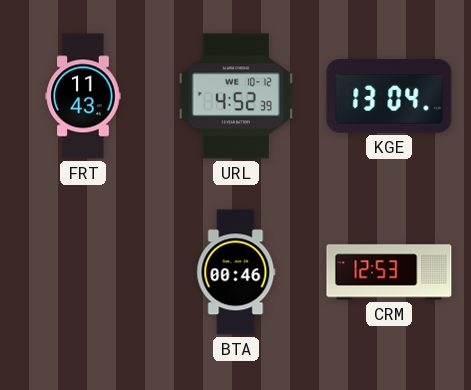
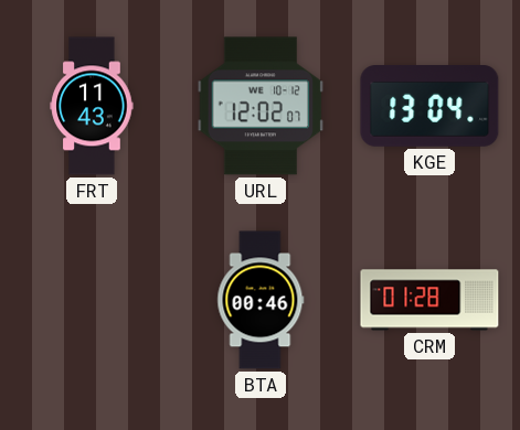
URL: 4:52 -> 12:02 (261, 106)
CRM: 12:53 -> 01:28 (429, 300)
